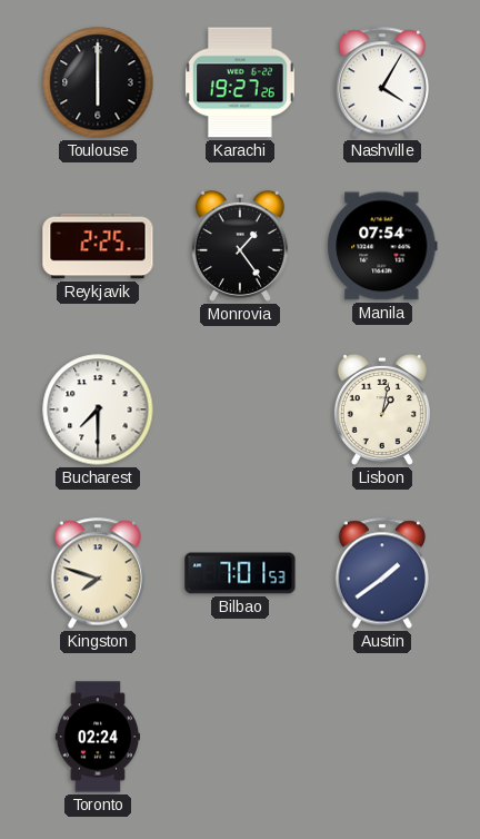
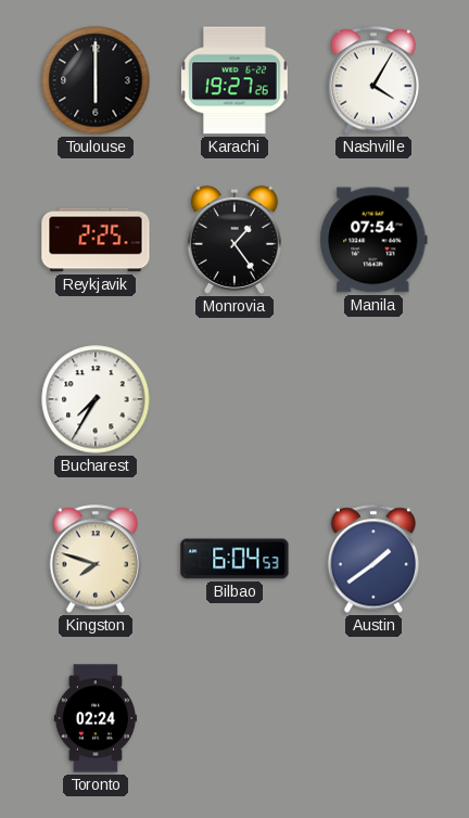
Bucharest: 7:30 -> 7:35 (96, 399)
Lisbon: 1:02 -> none (382, 409)
Bilbao: 7:01 -> 6:04 (234, 559)
